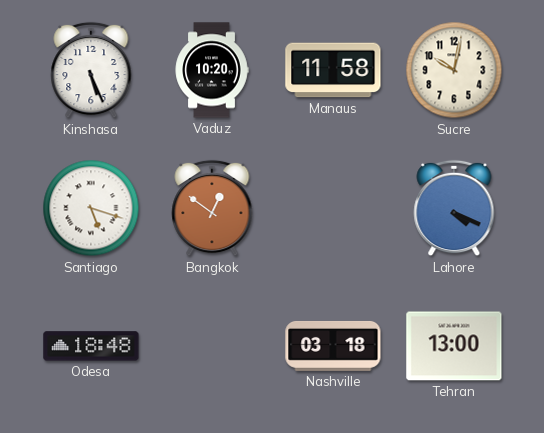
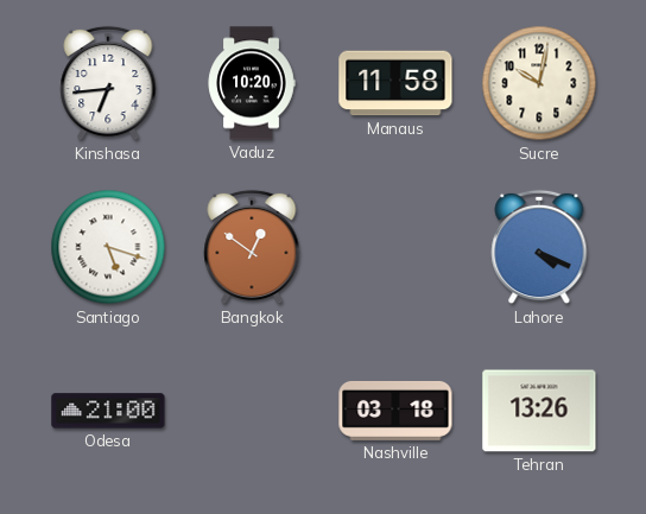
Kinshasa: 5:26 -> 6:44 (108, 83)
Odesa: 18:48 -> 21:00 (108, 411)
Tehran: 13:00 -> 13:26 (539, 411)
